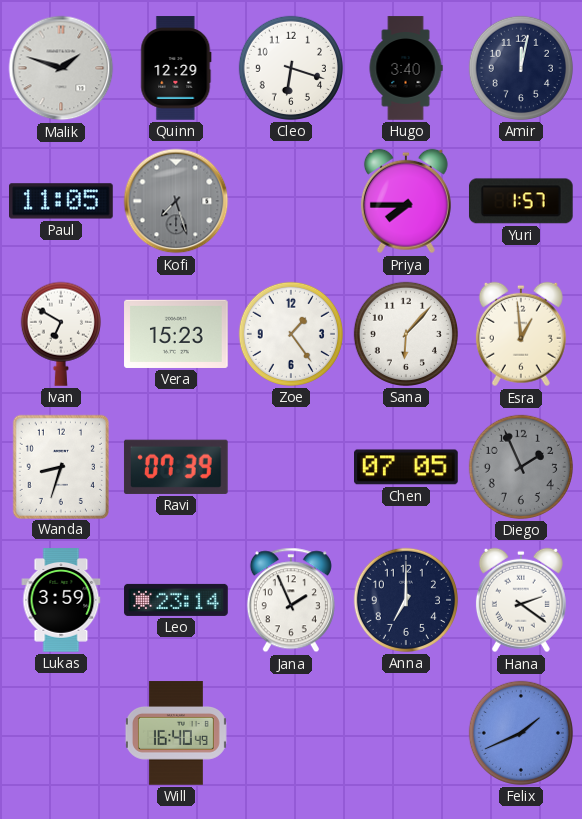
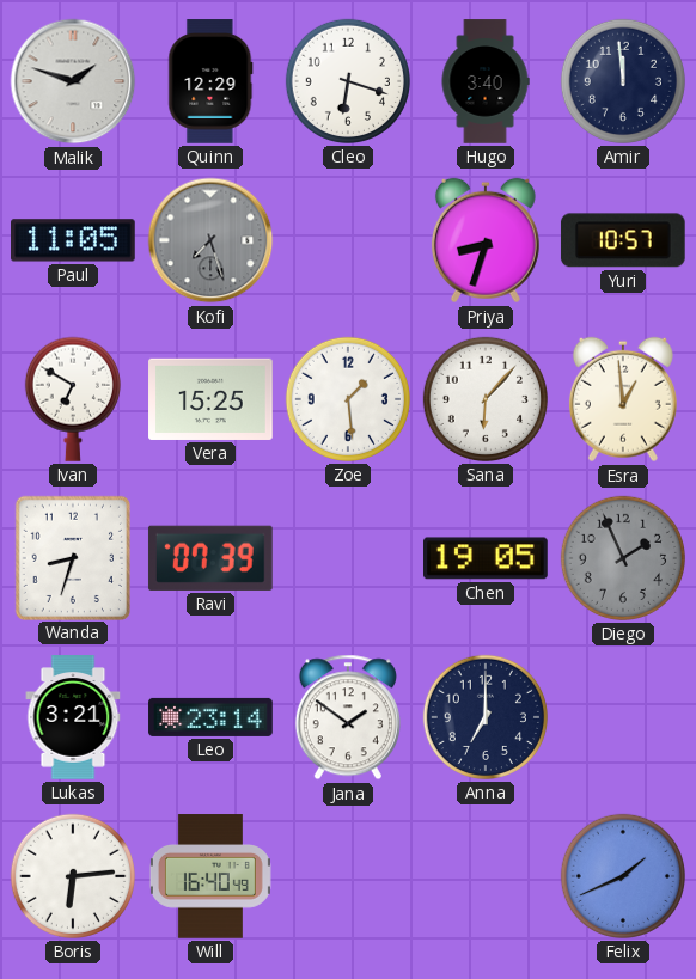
Amir: 12:02 -> 11:59 (623, 81)
Priya: 7:45 -> 8:33 (486, 240)
Yuri: 1:57 -> 10:57 (623, 240)
Vera: 15:23 -> 15:25 (210, 399)
Zoe: 1:24 -> 1:29 (348, 399)
Chen: 07:05 -> 19:05 (487, 558)
Lukas: 3:59 -> 3:21 (73, 717)
Jana: 1:56 -> 1:51 (348, 717)
Hana: 2:21 -> none (521, 600)
Boris: none -> 6:14 (73, 876)
